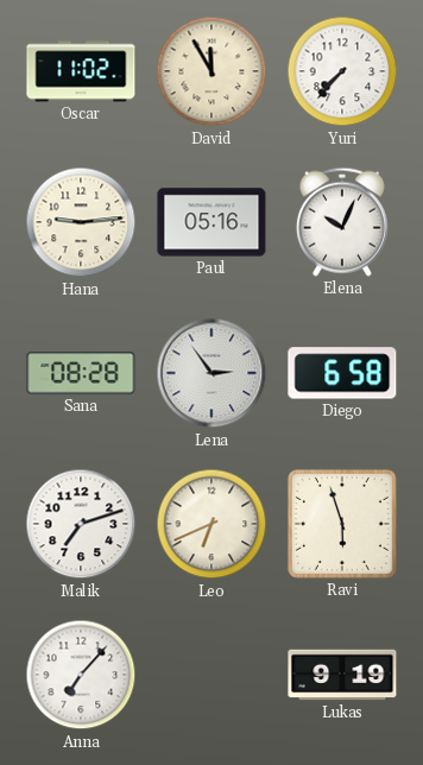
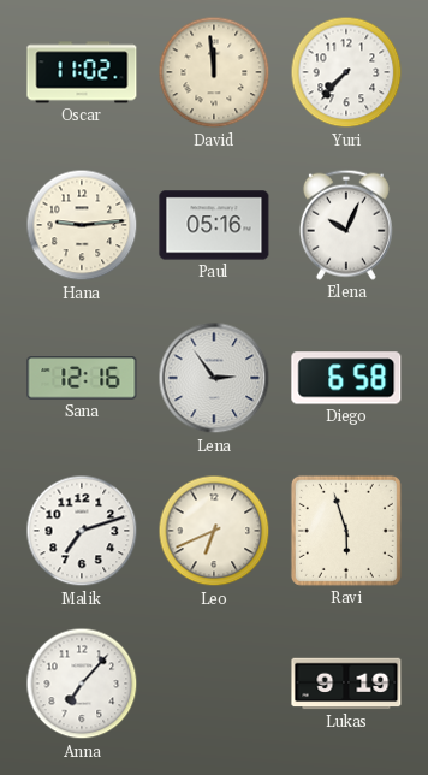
David: 11:55 -> 11:59 (214, 72)
Sana: 08:28 -> 12:16 (82, 378)
